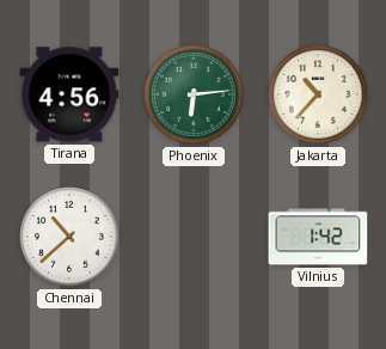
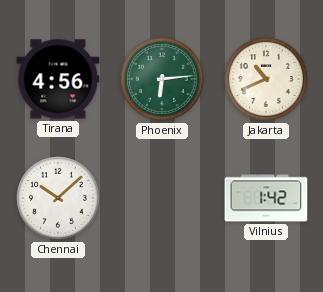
Jakarta: 10:37 -> 10:41 (267, 80)
Chennai: 10:38 -> 10:08 (59, 199)
